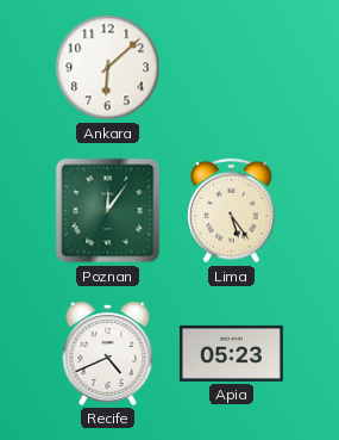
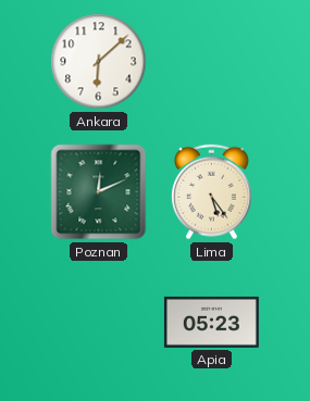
Poznan: 12:06 -> 12:11 (99, 192)
Recife: 4:41 -> none (108, 354)
